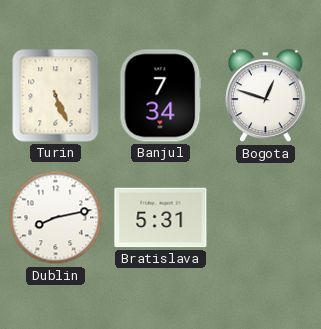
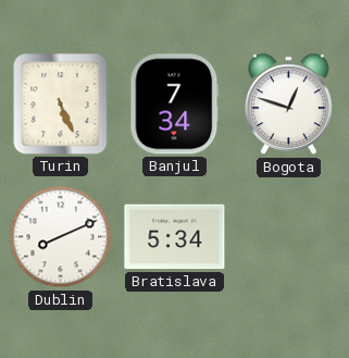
Dublin: 8:13 -> 8:11 (61, 237)
Bratislava: 5:31 -> 5:34 (175, 237)
